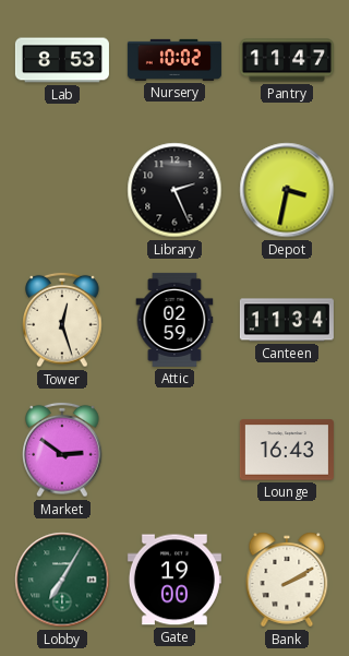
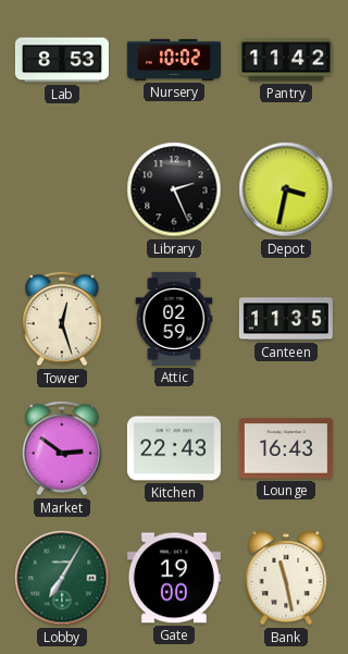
Pantry: 11:47 -> 11:42 (286, 60)
Canteen: 11:34 -> 11:35 (286, 319)
Kitchen: none -> 22:43 (174, 448)
Bank: 2:10 -> 11:28 (286, 578)
